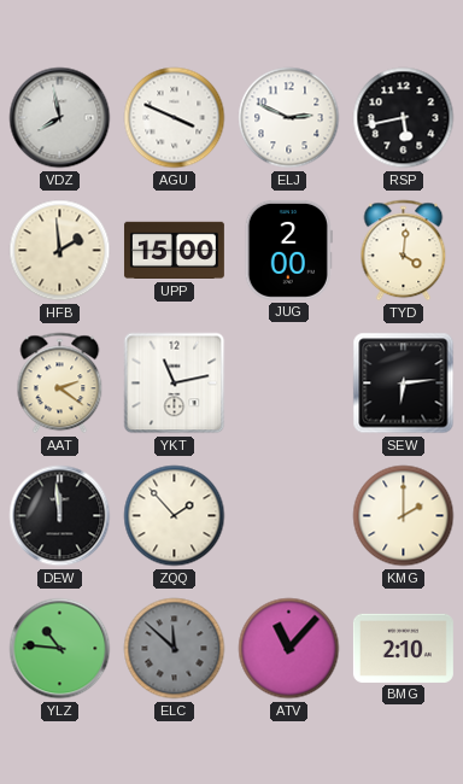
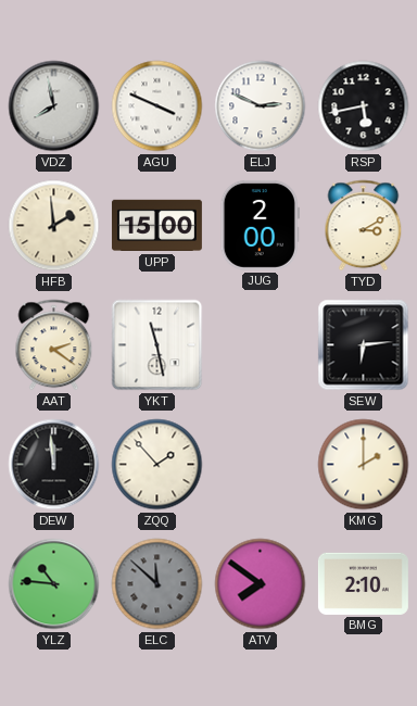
TYD: 4:01 -> 3:10 (364, 226)
YKT: 11:13 -> 11:28 (157, 345)
ATV: 11:07 -> 7:51 (261, 584)
